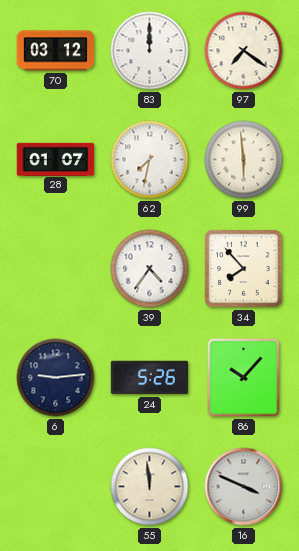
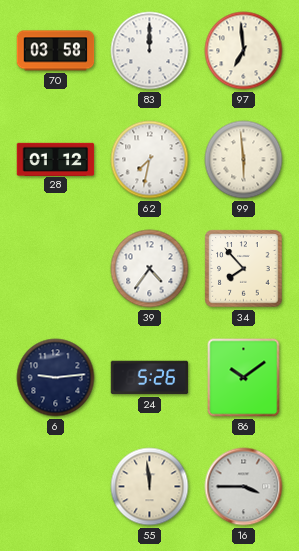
70: 03:12 -> 03:58 (56, 51)
97: 7:21 -> 6:59 (244, 51)
28: 01:07 -> 01:12 (56, 159)
86: 10:07 -> 10:09 (244, 378)
16: 3:49 -> 3:45 (244, 487)
